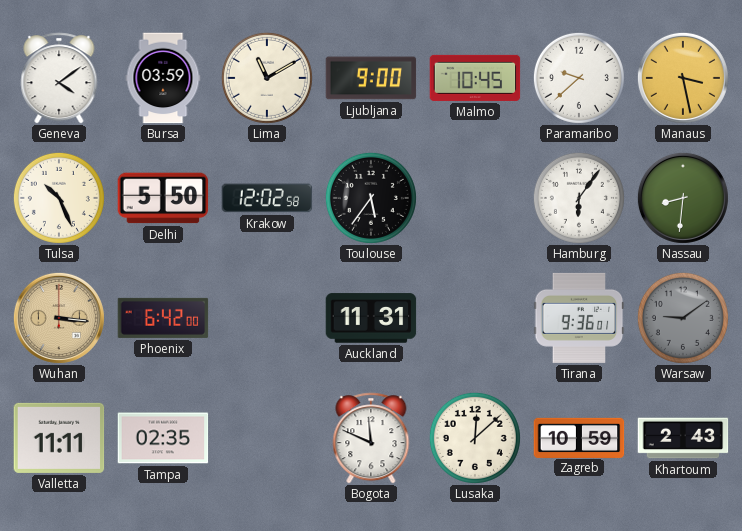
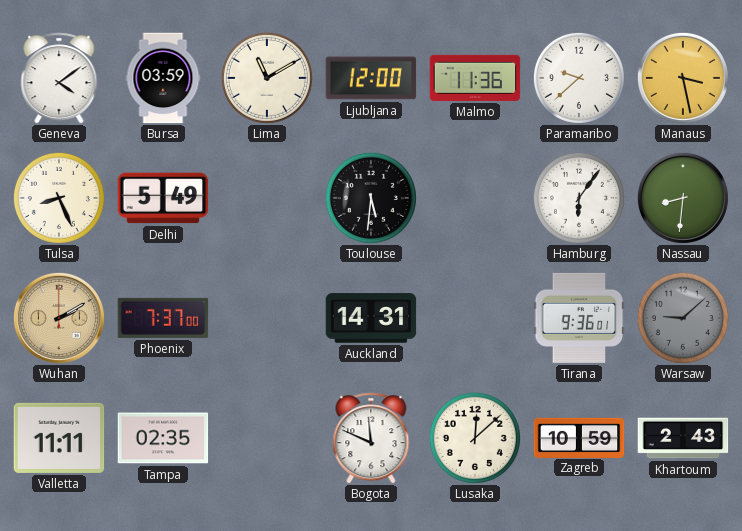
Ljubljana: 9:00 -> 12:00 (371, 78)
Malmo: 10:45 -> 11:36 (475, 78)
Tulsa: 10:26 -> 8:26 (59, 198)
Delhi: 5:50 -> 5:49 (163, 198)
Krakow: 12:02 -> none (267, 198)
Toulouse: 5:36 -> 5:31 (371, 198)
Wuhan: 3:16 -> 2:10 (59, 318)
Phoenix: 6:42 -> 7:37 (163, 318)
Auckland: 11:31 -> 14:31 (371, 318)
Warsaw: 9:09 -> 9:08 (683, 318)
